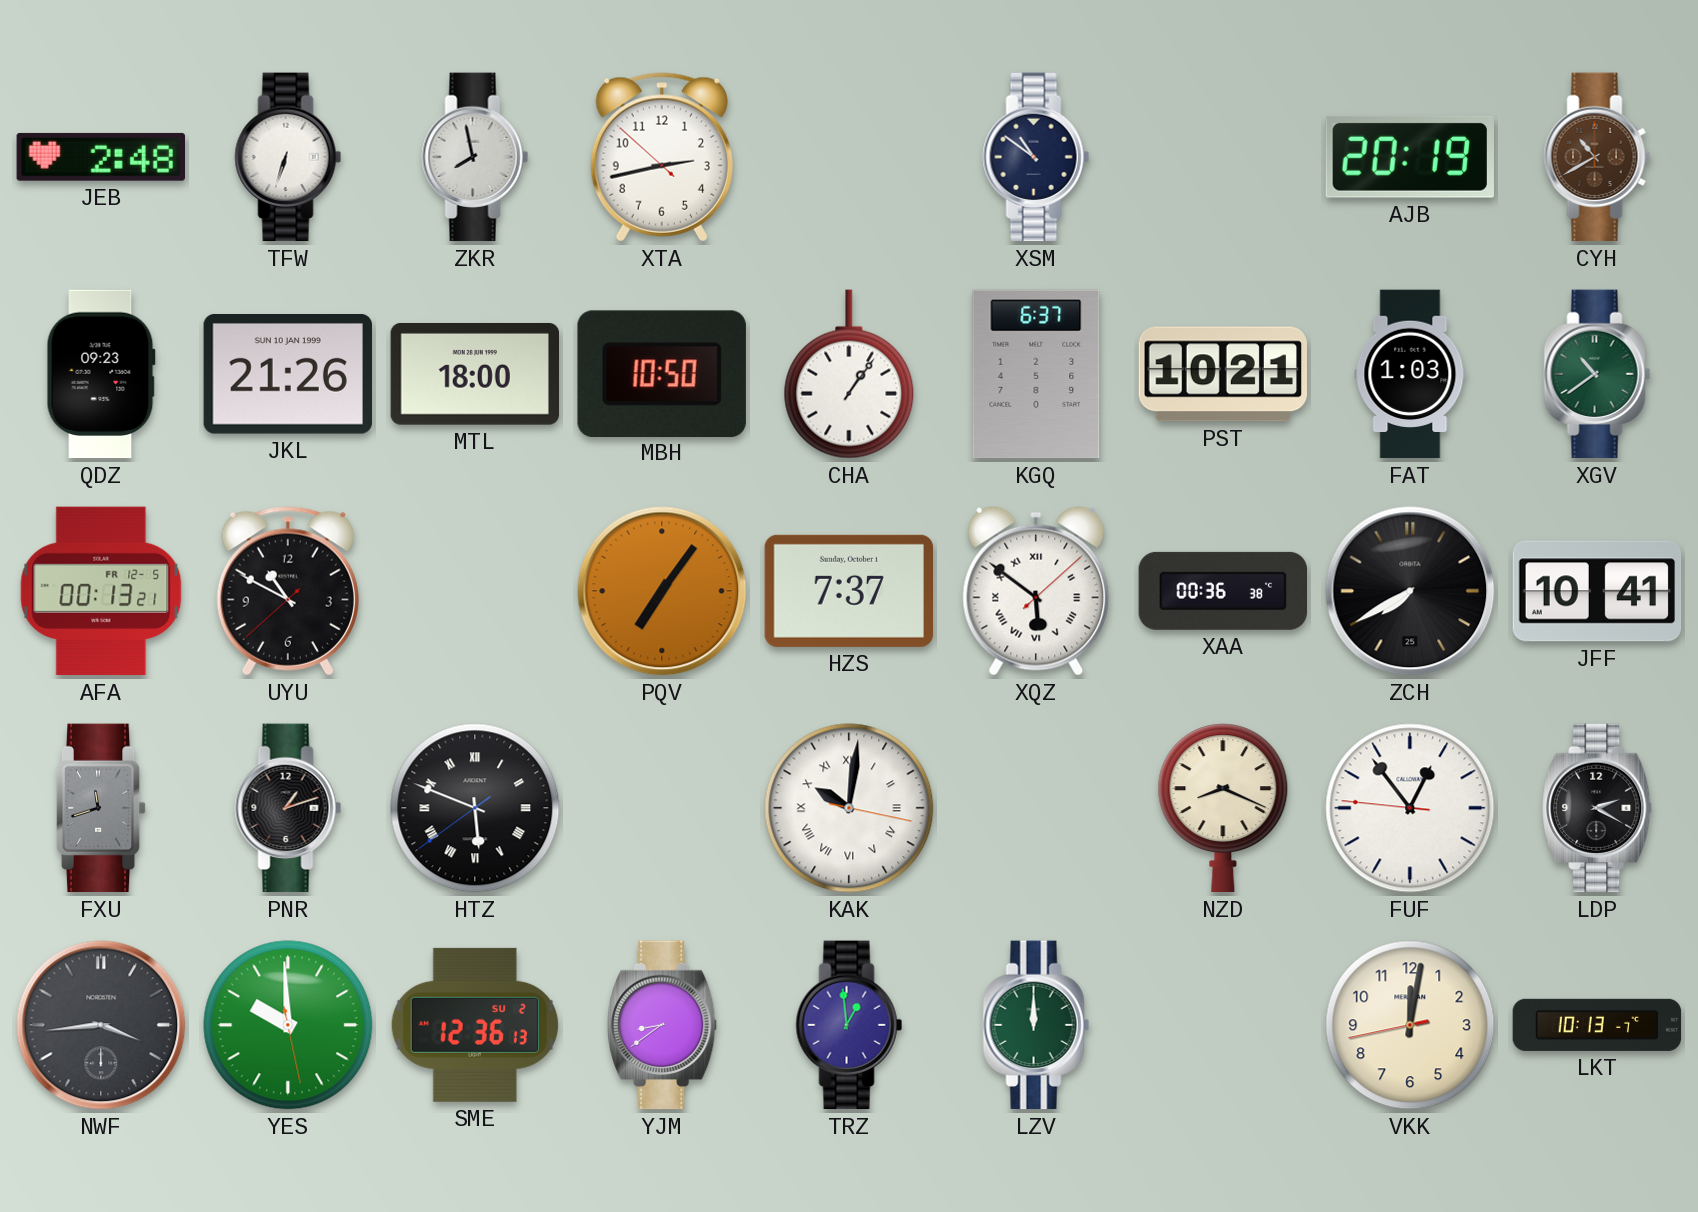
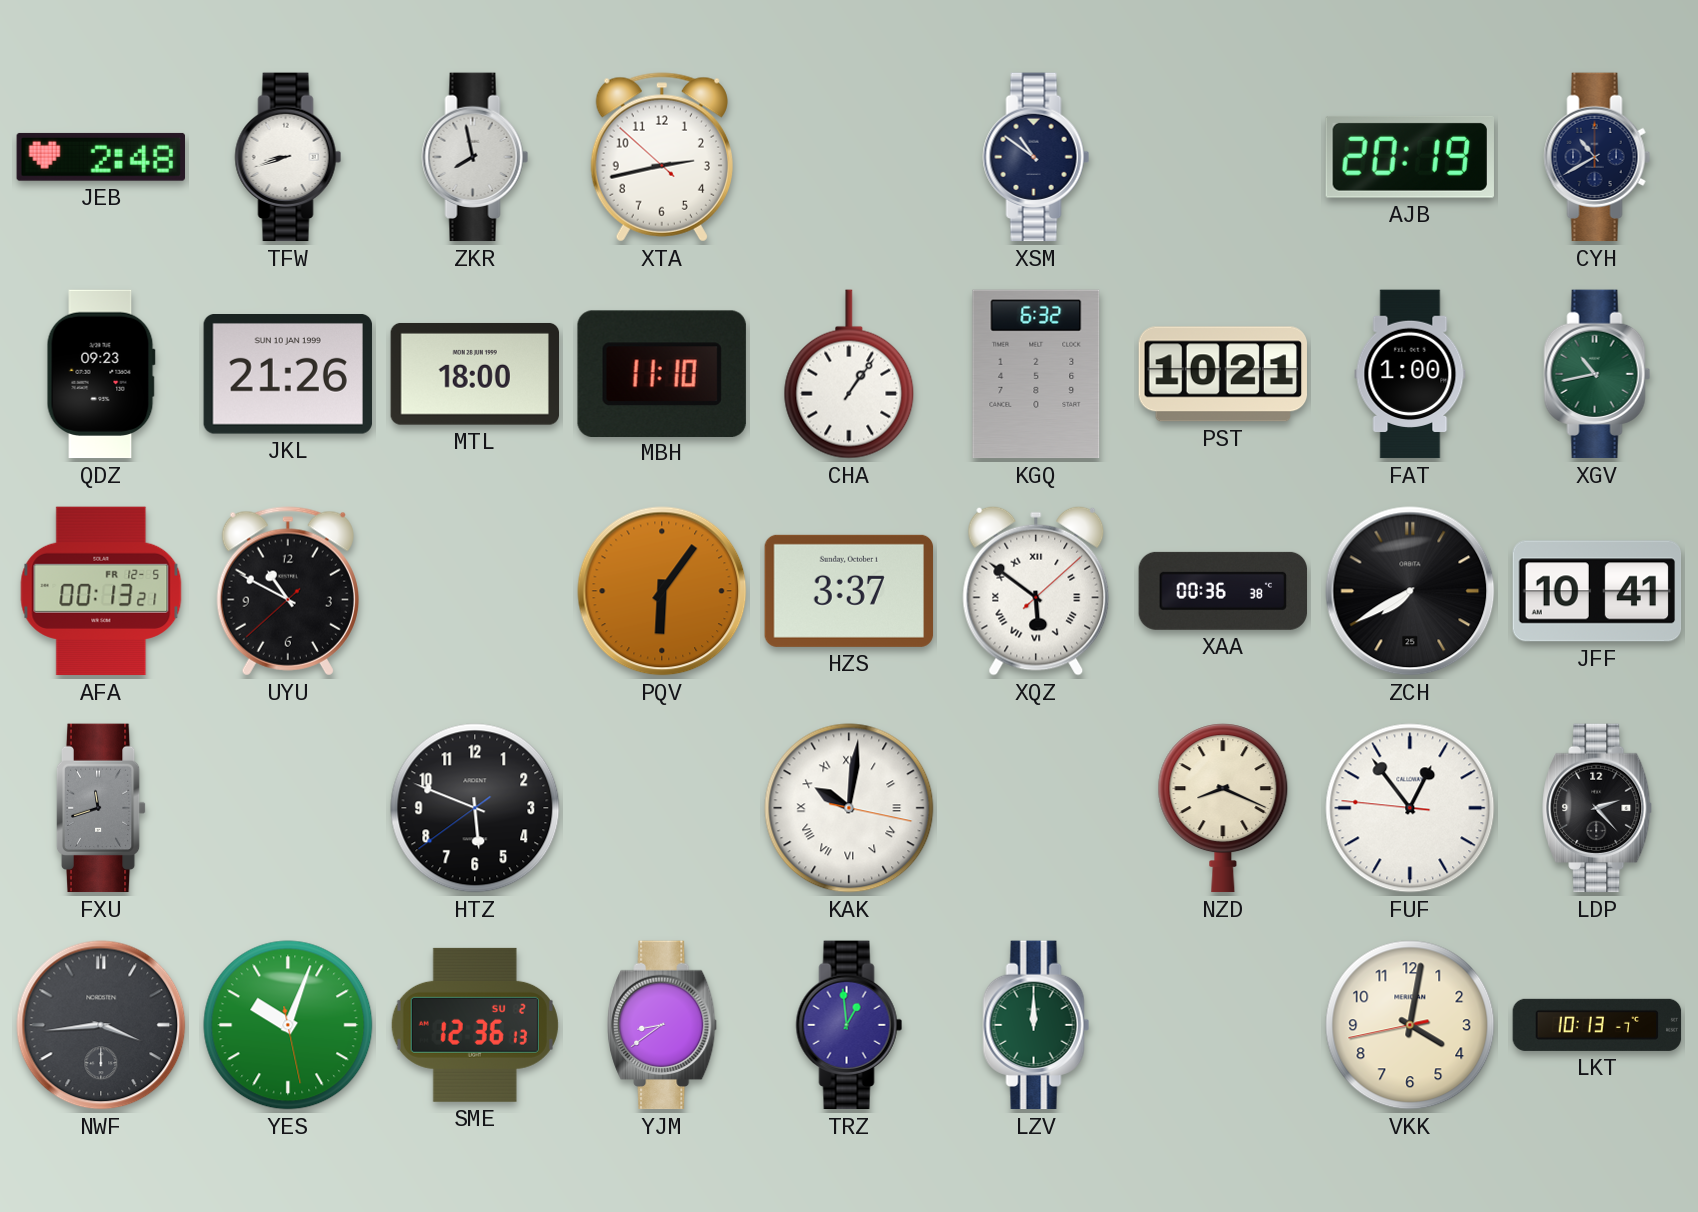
TFW: 6:33 -> 8:42 (288, 157)
CYH dial: brown -> navy (1597, 157)
MBH: 10:50 -> 11:10 (662, 373)
KGQ: 6:37 -> 6:32 (1036, 374)
FAT: 1:03 -> 1:00 (1410, 374)
XGV: 10:39 -> 10:43 (1597, 374)
PQV: 7:06 -> 6:06 (662, 591)
HZS: 7:37 -> 3:37 (849, 591)
PNR: 1:12 -> none (288, 808)
HTZ numerals: Roman -> Arabic (475, 808)
LDP: 2:20 -> 2:23 (1598, 808)
YES: 9:59 -> 10:03 (288, 1025)
VKK: 12:01 -> 4:01 (1410, 1025)
